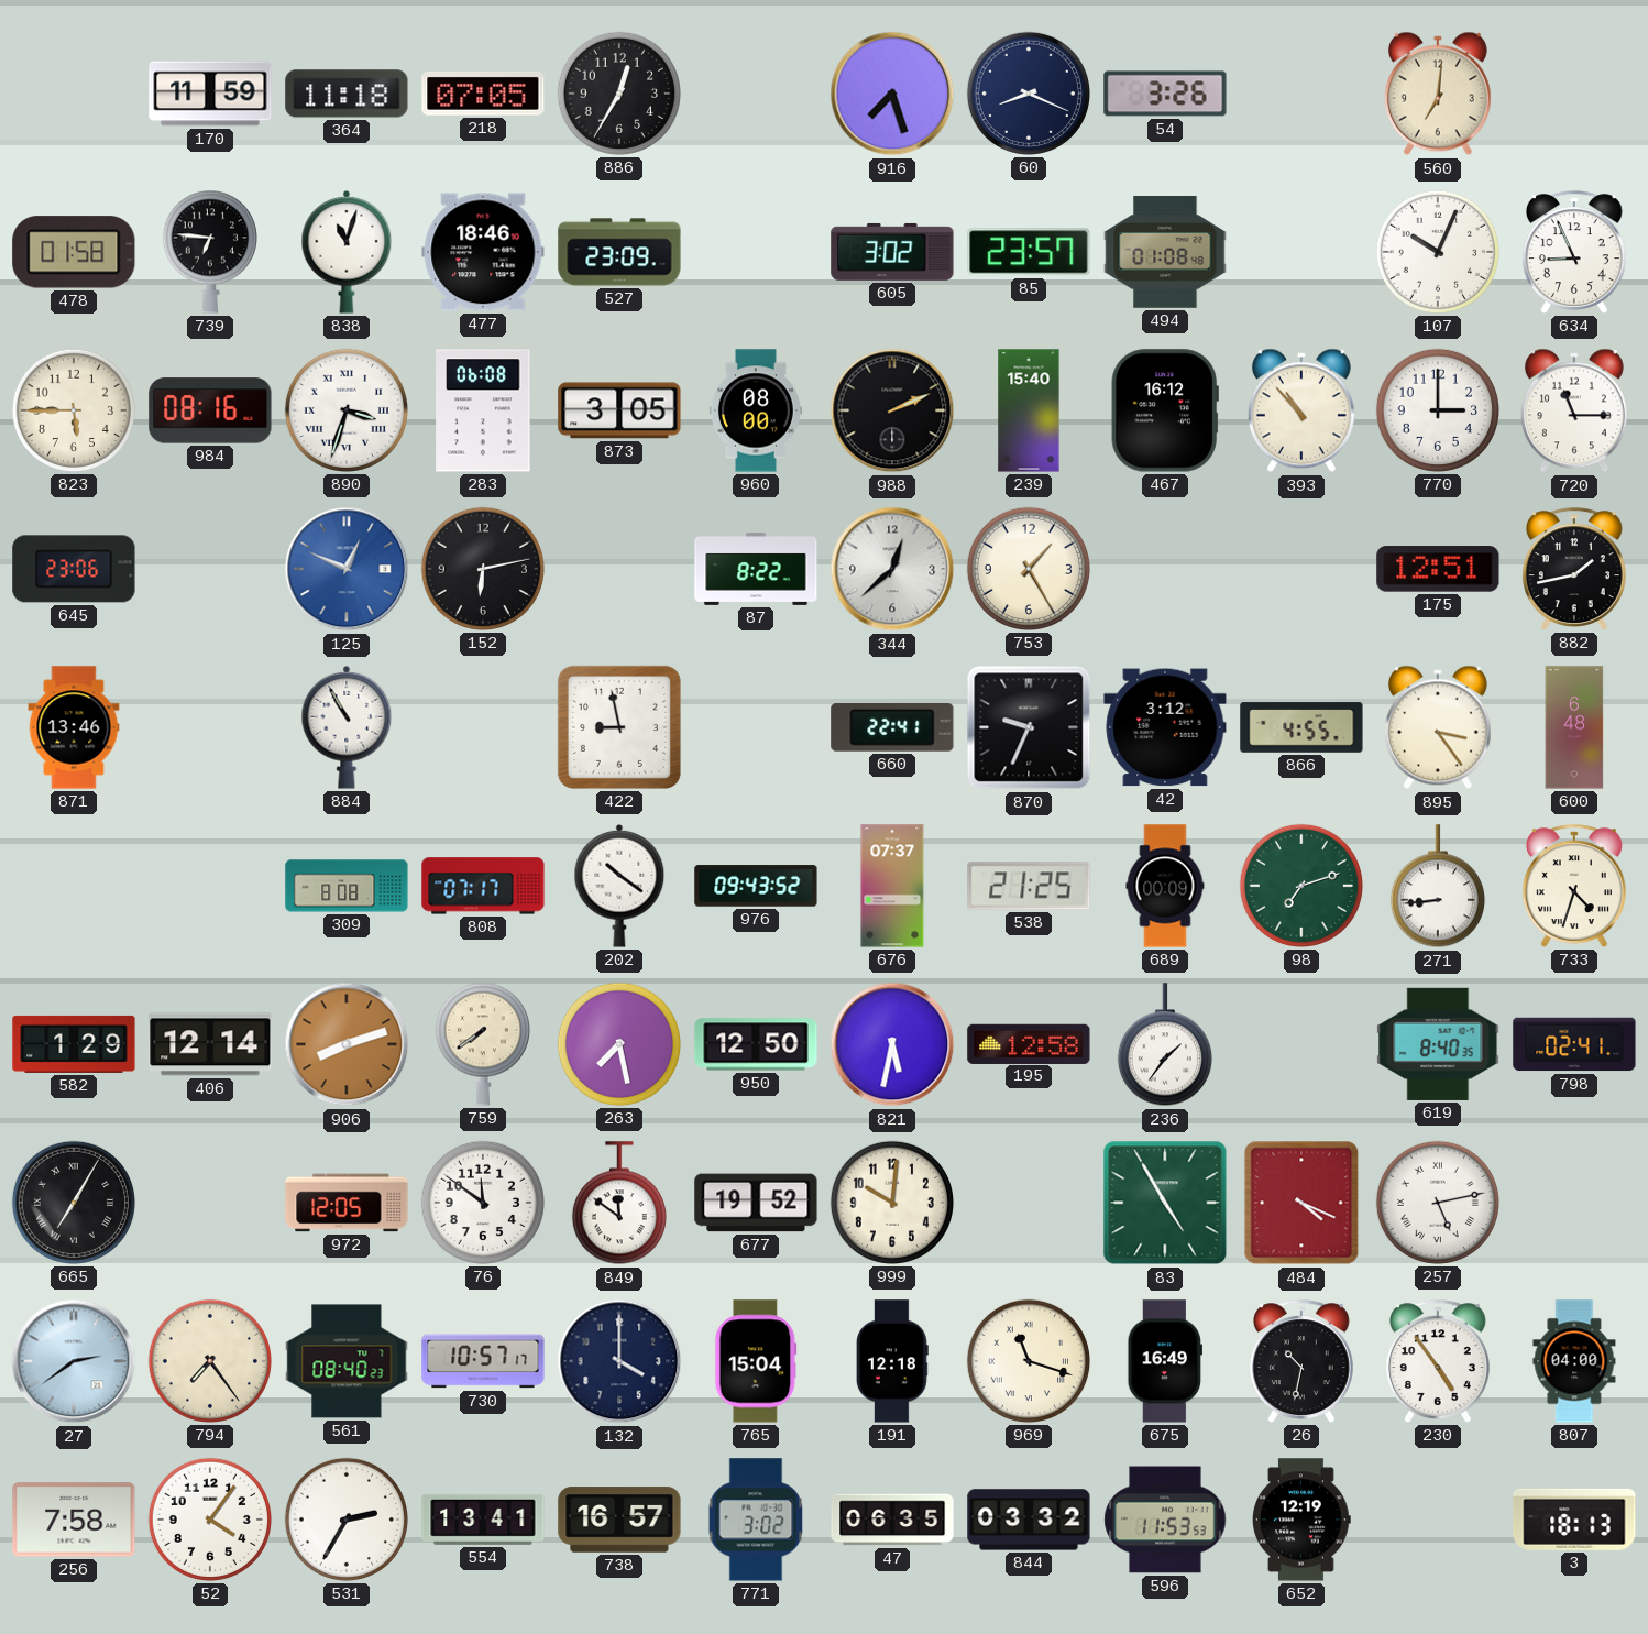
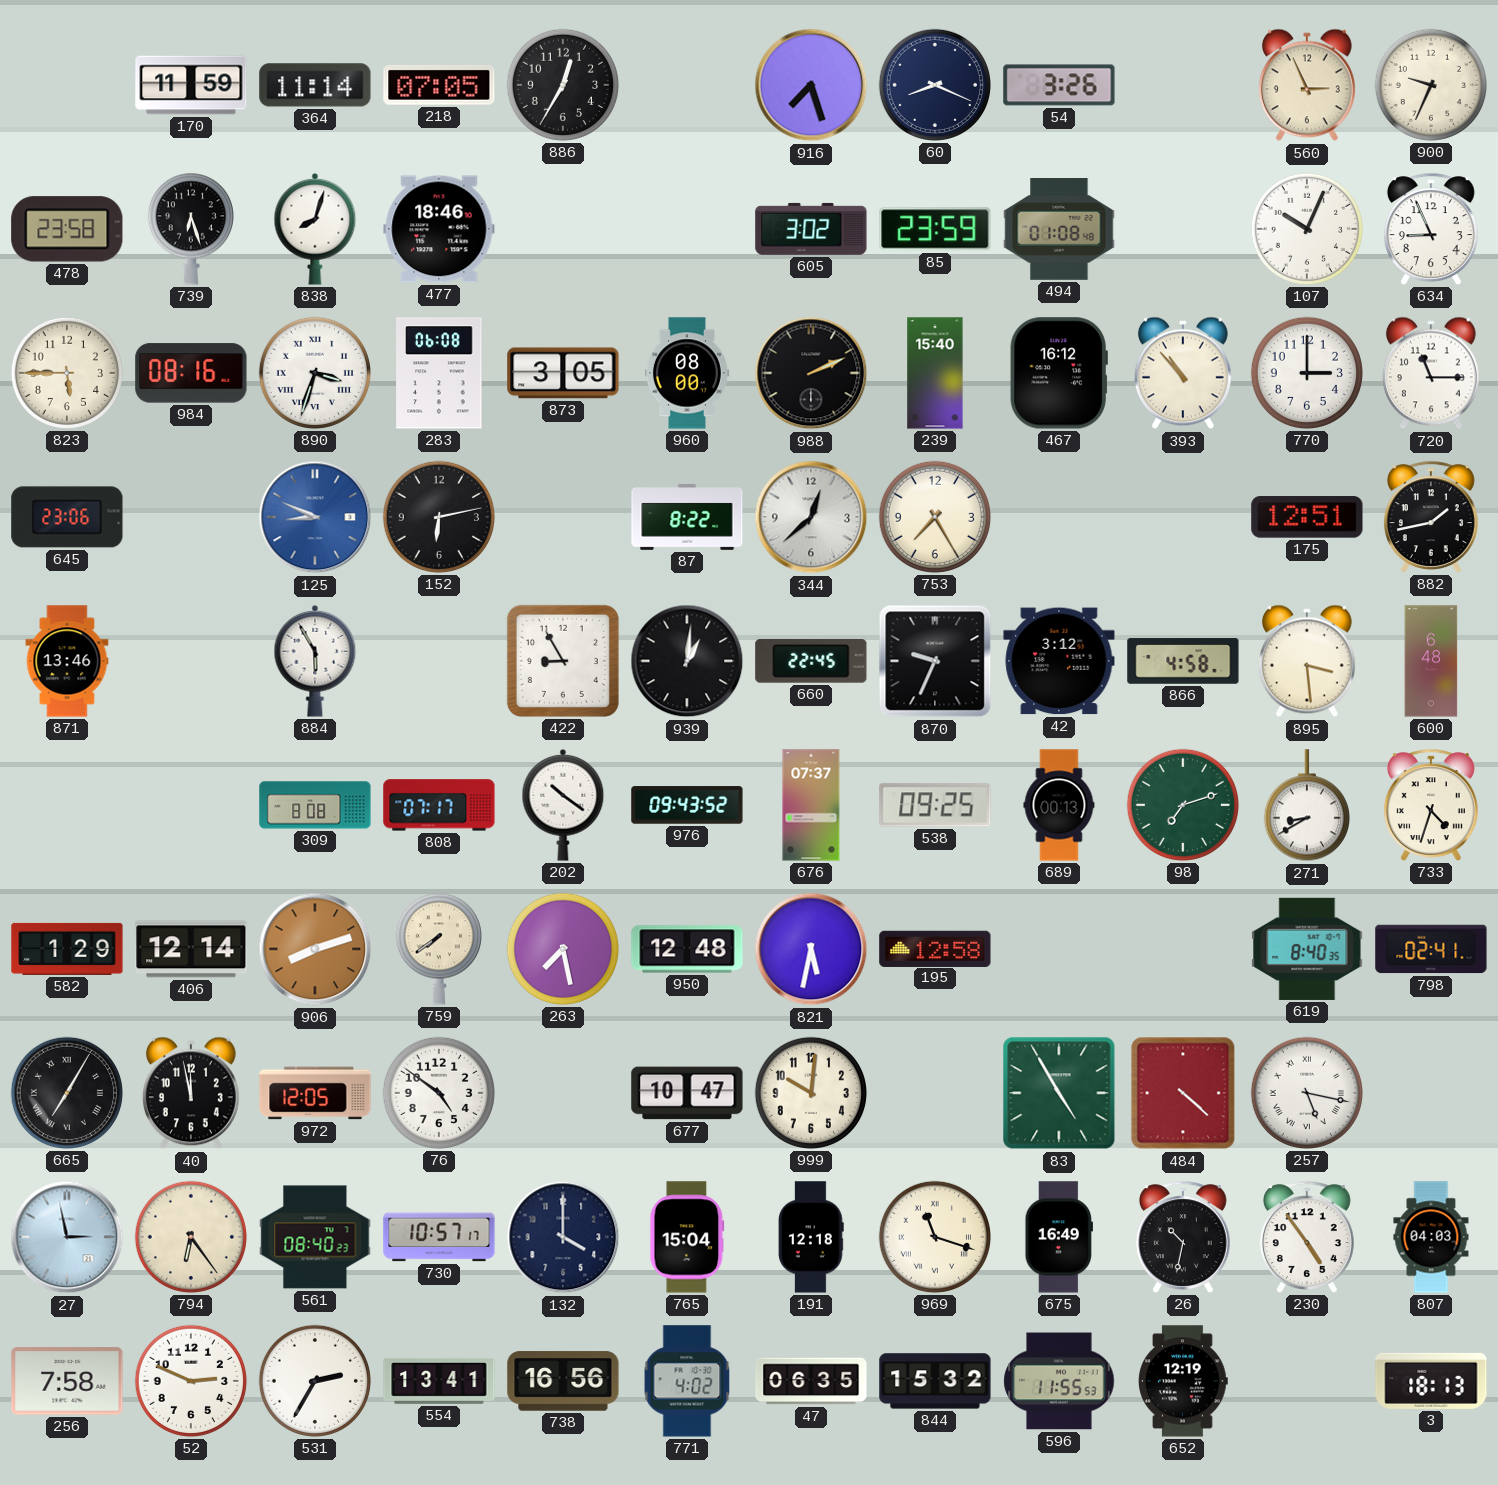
364: 11:18 -> 11:14 (315, 85)
560: 7:01 -> 2:56 (1307, 85)
900: none -> 9:34 (1431, 85)
478: 01:58 -> 23:58 (67, 229)
739: 6:46 -> 6:27 (191, 229)
838: 11:03 -> 8:03 (315, 229)
527: 23:09 -> none (619, 252)
85: 23:57 -> 23:59 (935, 229)
125: 12:49 -> 8:49 (315, 517)
753: 1:25 -> 7:25 (935, 517)
884: 10:55 -> 5:55 (315, 661)
422: 8:58 -> 8:55 (563, 661)
939: none -> 1:01 (687, 661)
660: 22:41 -> 22:45 (811, 662)
866: 4:55 -> 4:58 (1183, 661)
895: 3:24 -> 3:29 (1307, 661)
538: 21:25 -> 09:25 (935, 805)
689: 00:09 -> 00:13 (1059, 805)
271: 8:44 -> 8:40 (1307, 806)
950: 12:50 -> 12:48 (687, 949)
236: 1:36 -> none (1165, 1045)
40: none -> 11:58 (191, 1093)
76: 11:51 -> 4:51 (439, 1093)
849: 11:51 -> none (619, 1204)
677: 19:52 -> 10:47 (687, 1093)
484: 4:19 -> 4:22 (1183, 1093)
257: 5:13 -> 5:17 (1307, 1093)
27: 2:39 -> 2:58 (67, 1237)
794: 7:24 -> 6:24 (191, 1237)
807: 04:00 -> 04:03 (1431, 1237)
52: 4:06 -> 2:49 (191, 1381)
738: 16:57 -> 16:56 (563, 1381)
771: 3:02 -> 4:02 (687, 1381)
844: 03:32 -> 15:32 (935, 1381)
596: 11:53 -> 11:55 (1059, 1381)
